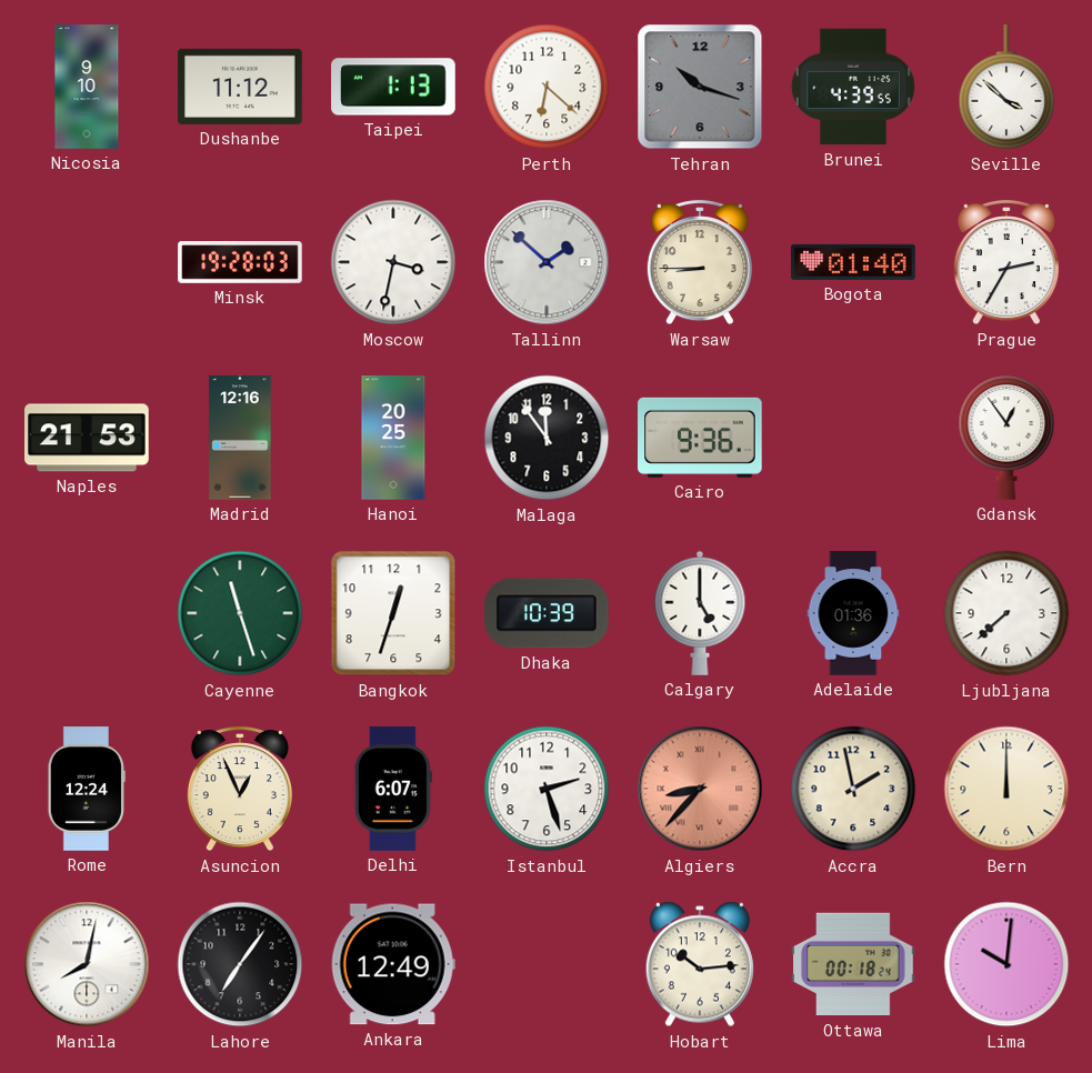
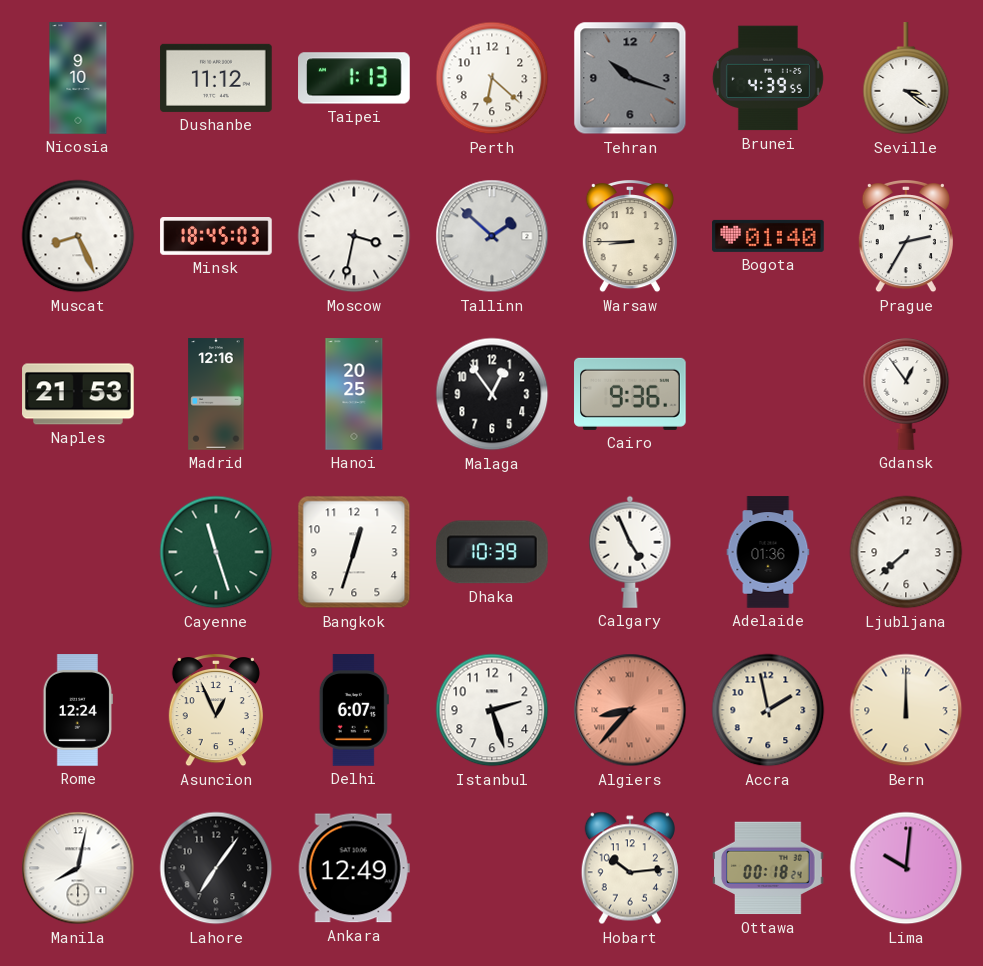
Seville: 3:52 -> 3:21 (906, 79)
Muscat: none -> 8:26 (78, 236)
Minsk: 19:28 -> 18:45 (216, 236)
Malaga: 11:54 -> 12:54 (492, 394)
Calgary: 5:00 -> 4:56 (630, 552)
